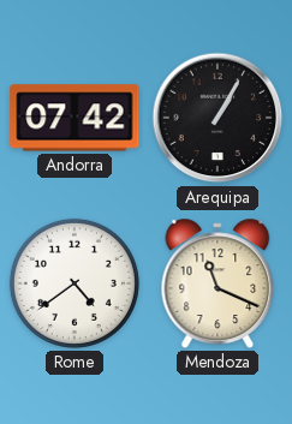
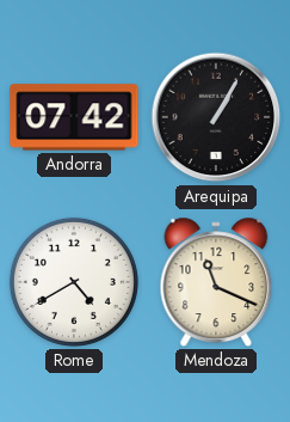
Rome: 4:39 -> 4:40 (74, 282)
